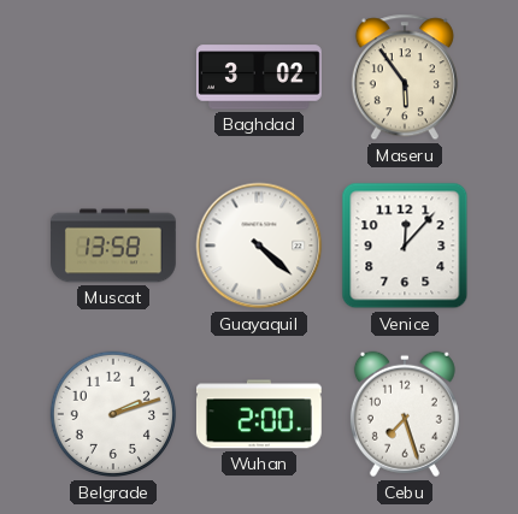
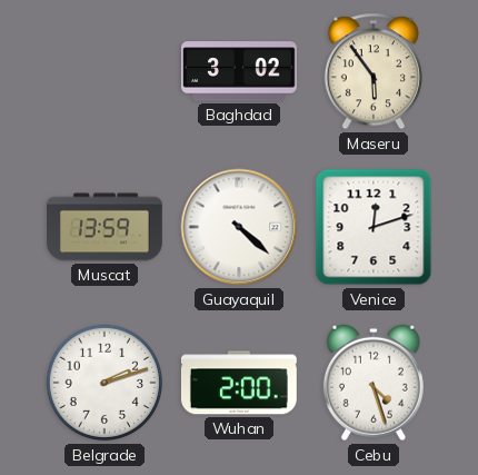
Muscat: 13:58 -> 13:59 (106, 227)
Venice: 12:07 -> 12:12 (374, 227)
Cebu: 7:27 -> 4:27 (374, 383)
